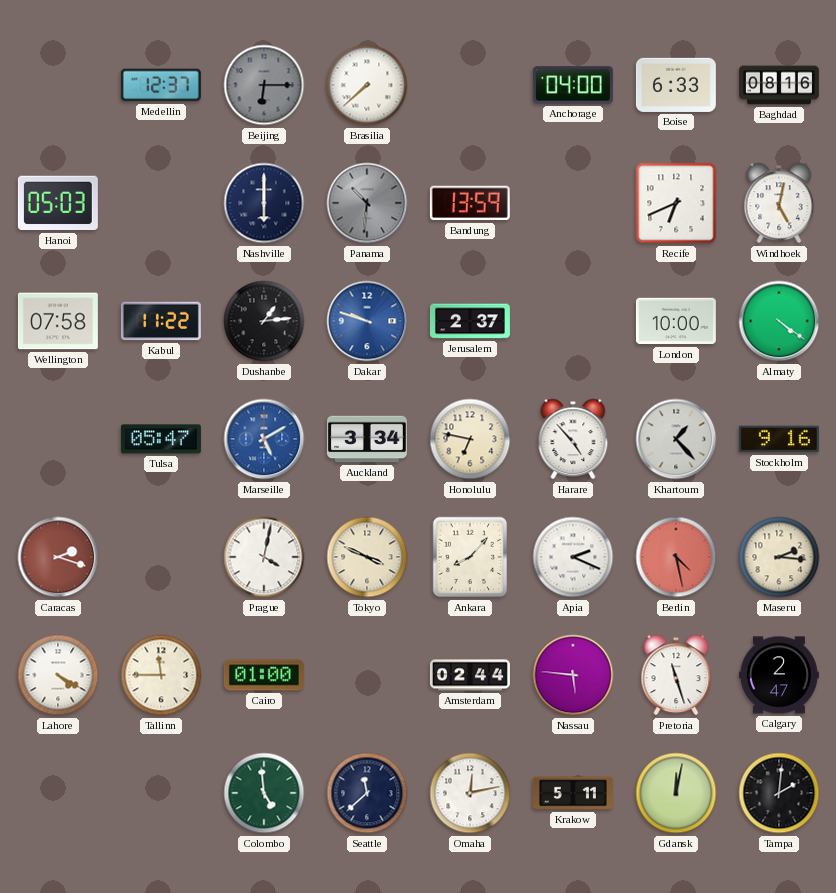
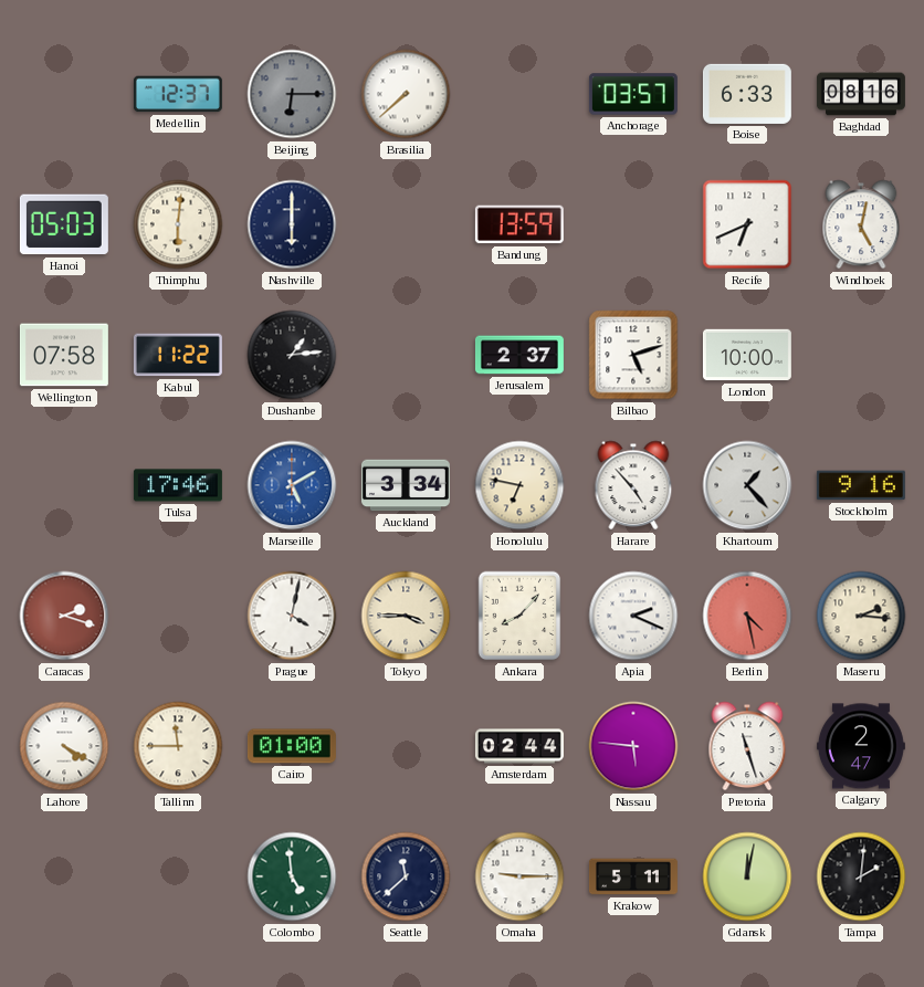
Anchorage: 04:00 -> 03:57 (633, 94)
Thimphu: none -> 6:01 (178, 224)
Panama: 10:31 -> none (367, 203)
Dakar: 9:48 -> none (367, 321)
Bilbao: none -> 5:12 (633, 355)
Almaty: 4:21 -> none (779, 321)
Tulsa: 05:47 -> 17:46 (178, 485)
Tokyo: 3:49 -> 3:45 (406, 616)
Omaha: 12:13 -> 9:15 (519, 876)
